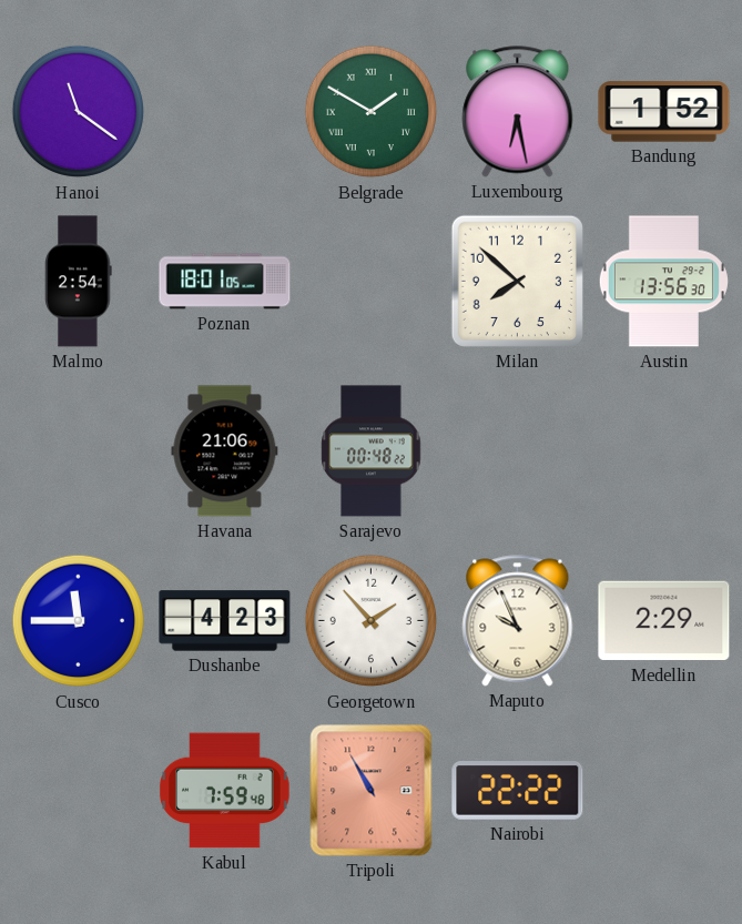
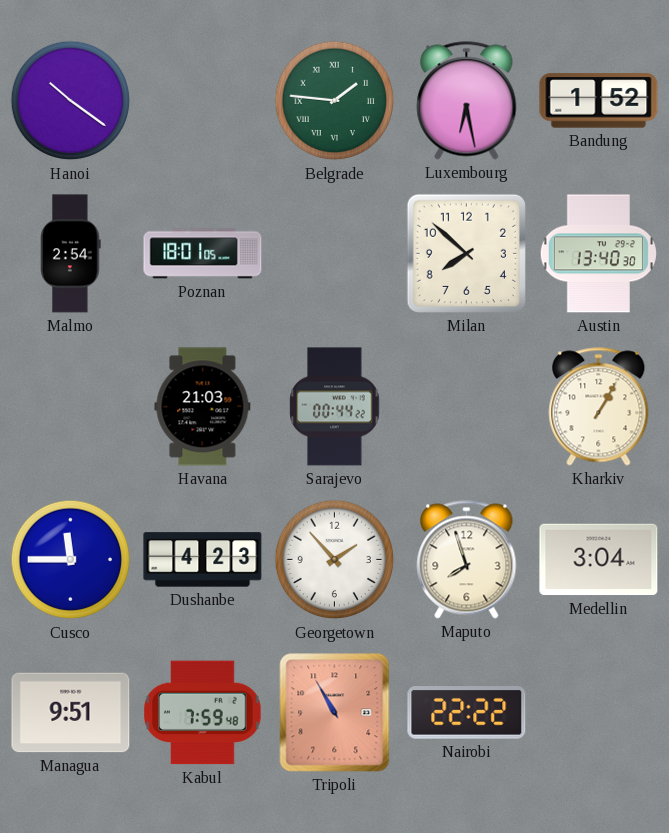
Hanoi: 11:21 -> 10:21 (71, 101)
Belgrade: 1:50 -> 1:46 (335, 101)
Austin: 13:56 -> 13:40 (598, 254)
Havana: 21:06 -> 21:03 (203, 407)
Sarajevo: 00:48 -> 00:44 (335, 407)
Kharkiv: none -> 1:05 (599, 407)
Maputo: 9:56 -> 7:57 (467, 560)
Medellin: 2:29 -> 3:04 (599, 560)
Managua: none -> 9:51 (71, 713)
